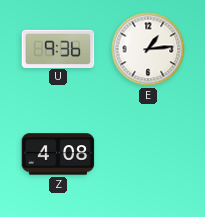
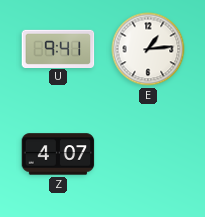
U: 9:36 -> 9:41 (58, 48)
Z: 4:08 -> 4:07 (58, 154)
